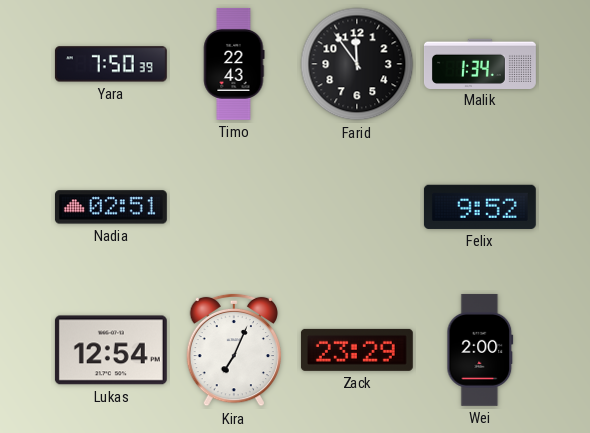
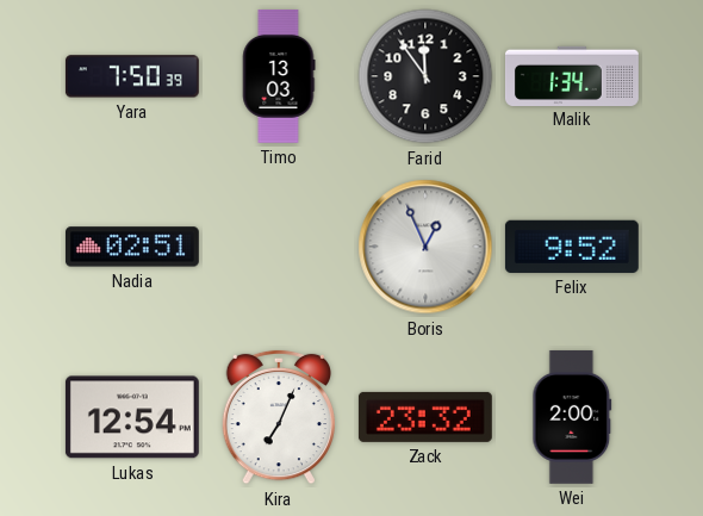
Timo: 22:43 -> 13:03 (279, 76)
Boris: none -> 12:56 (425, 247)
Zack: 23:29 -> 23:32 (425, 417)
